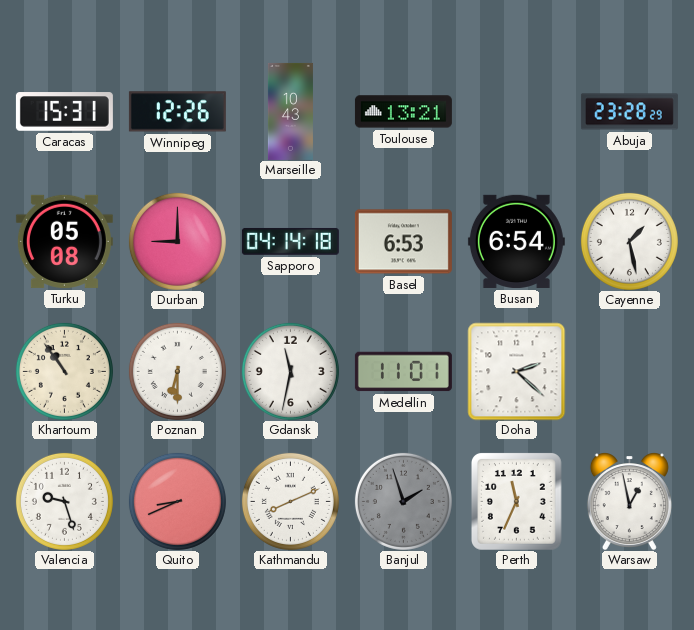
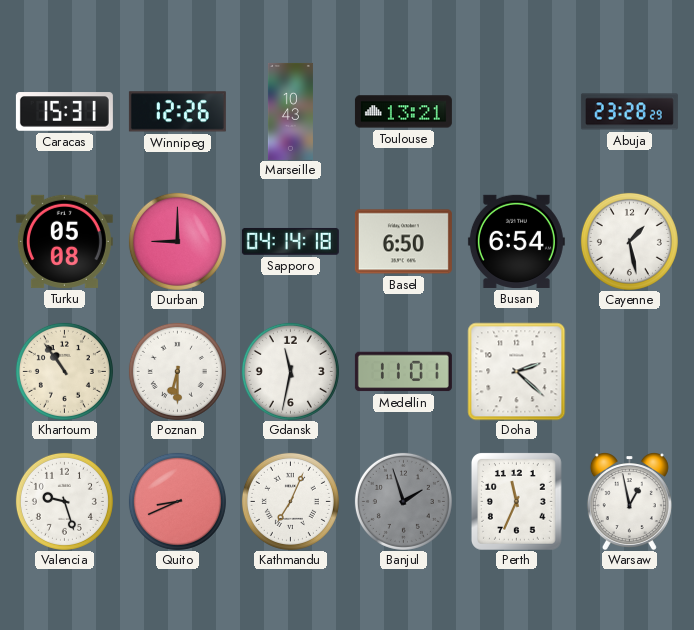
Basel: 6:53 -> 6:50 (403, 242)
Kathmandu: 8:11 -> 7:04 (290, 501)
